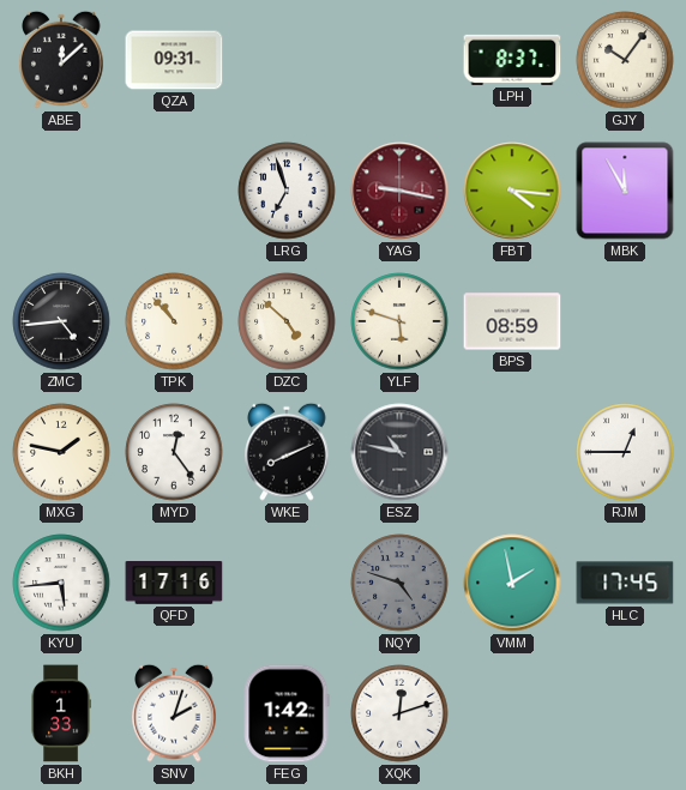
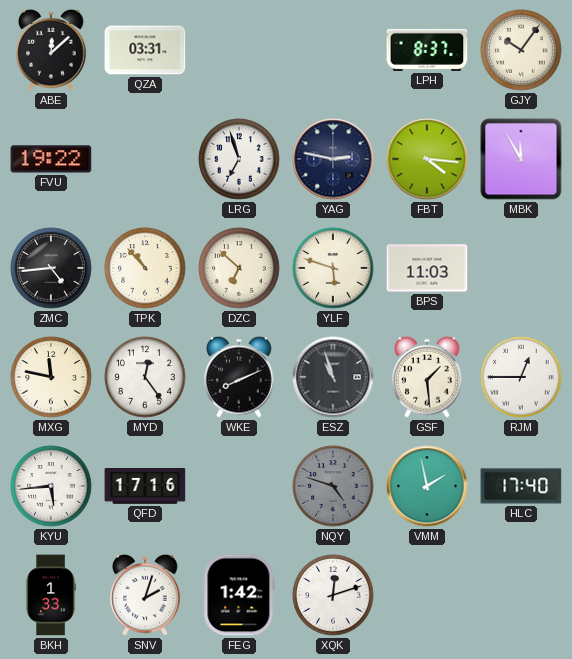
QZA: 09:31 -> 03:31 (145, 50)
FVU: none -> 19:22 (51, 159)
YAG: 9:17 -> 2:47 (333, 159)
YAG dial: burgundy -> navy (333, 159)
DZC: 4:52 -> 6:52 (239, 268)
BPS: 08:59 -> 11:03 (427, 268)
MXG: 1:47 -> 11:47 (51, 377)
ESZ: 10:47 -> 10:57 (333, 377)
GSF: none -> 1:29 (427, 377)
HLC: 17:45 -> 17:40 (521, 486)
